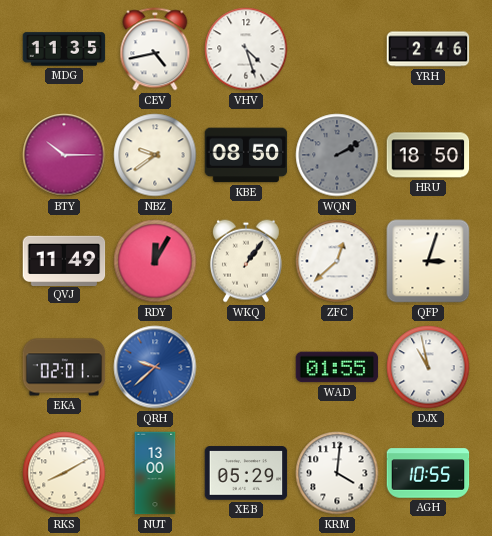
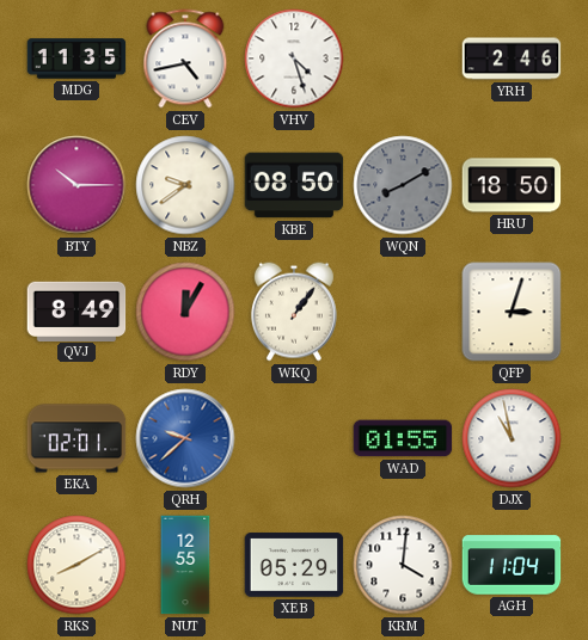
WQN: 2:10 -> 8:10 (403, 185)
QVJ: 11:49 -> 8:49 (76, 310)
ZFC: 12:38 -> none (337, 261)
NUT: 13:00 -> 12:55 (185, 565)
AGH: 10:55 -> 11:04 (512, 565)
